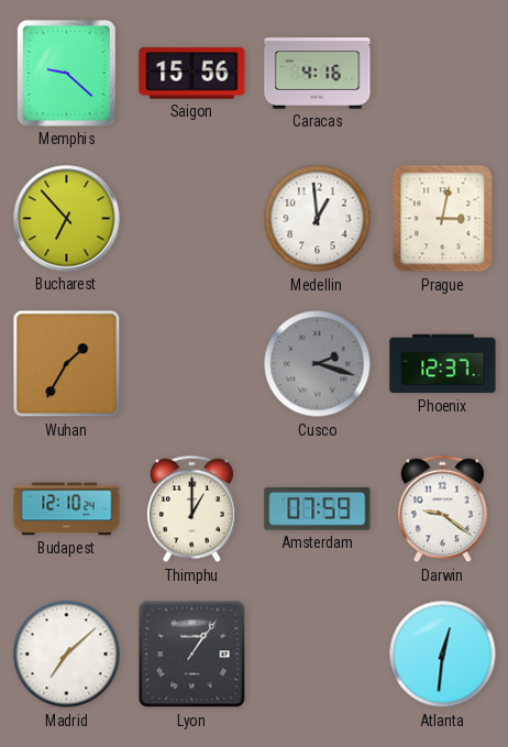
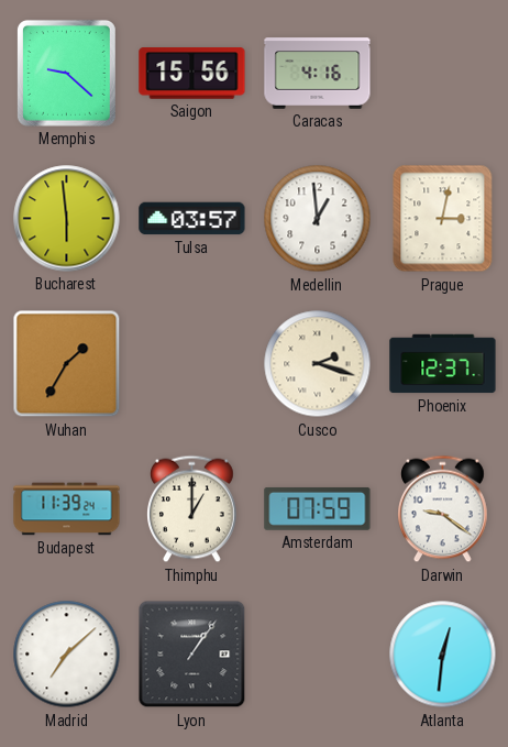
Bucharest: 6:53 -> 5:59 (67, 219)
Tulsa: none -> 03:57 (192, 219)
Cusco dial: grey -> cream (318, 364)
Budapest: 12:10 -> 11:39 (67, 509)
